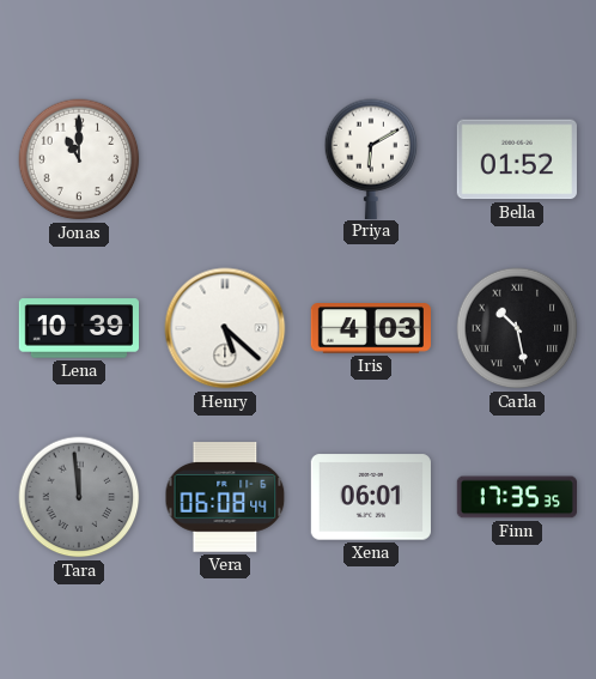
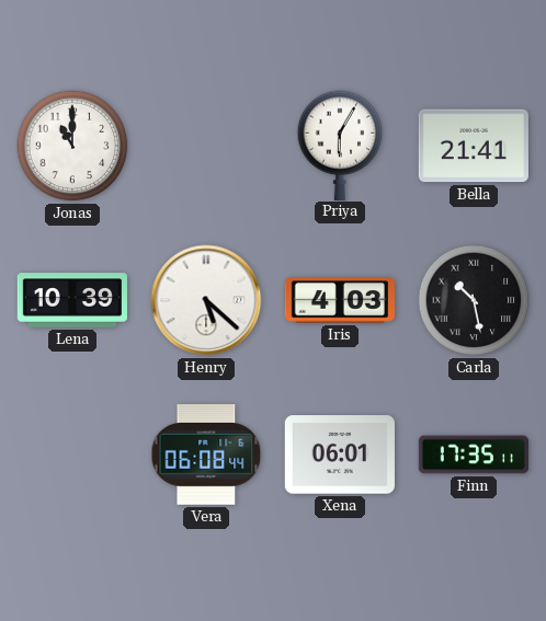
Priya: 6:10 -> 6:05 (340, 145)
Bella: 01:52 -> 21:41 (474, 146)
Tara: 11:59 -> none (79, 497)
Finn: 17:35:35 -> 17:35:11 (473, 455)
